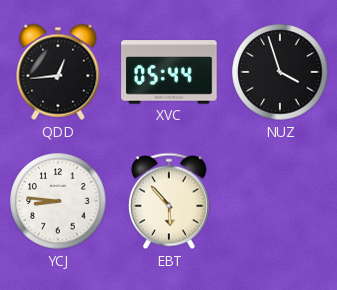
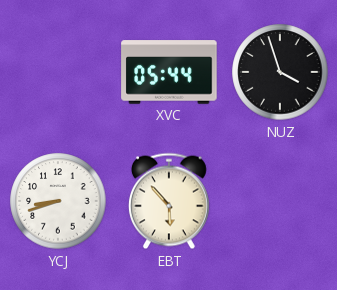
QDD: 12:44 -> none (58, 72)
YCJ: 8:46 -> 8:42 (58, 201)
